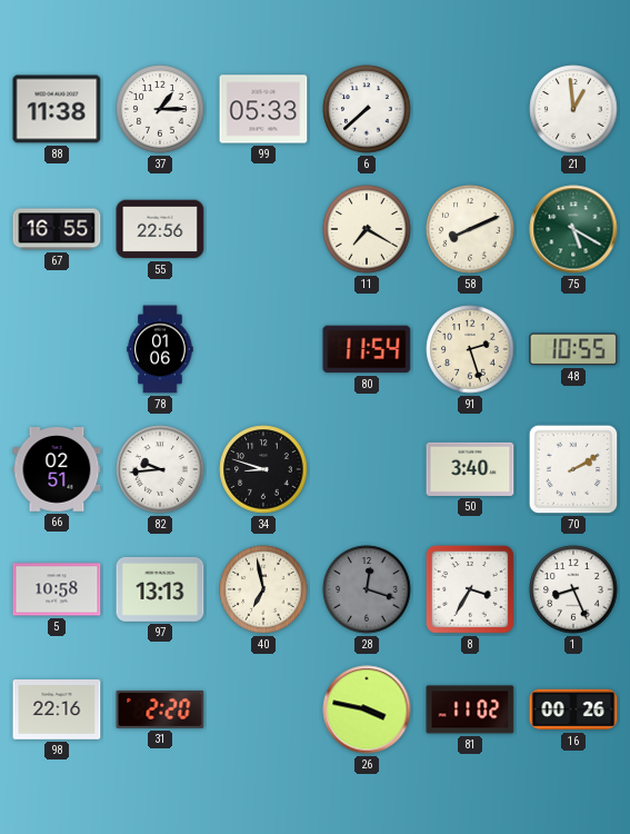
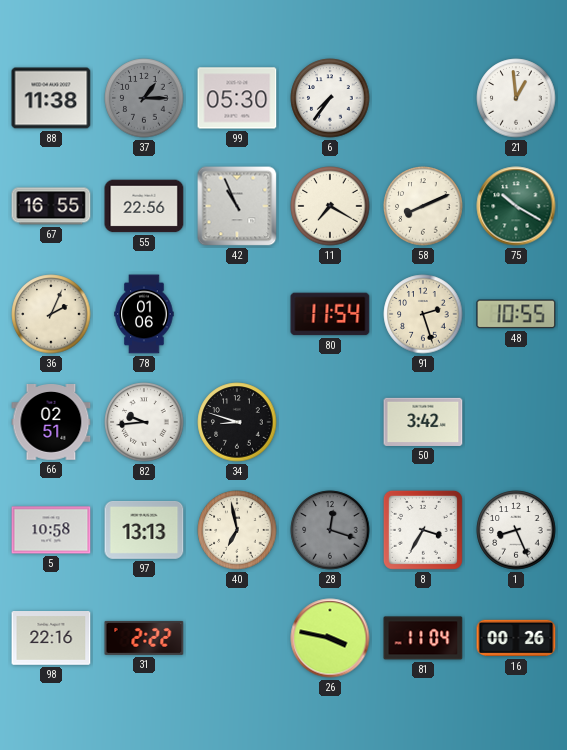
37 dial: white -> grey (144, 98)
99: 05:33 -> 05:30 (237, 98)
6: 7:38 -> 7:36 (330, 98)
42: none -> 10:56 (237, 206)
75: 5:20 -> 10:20 (516, 206)
36: none -> 2:04 (51, 314)
50: 3:40 -> 3:42 (423, 422)
70: 2:10 -> none (573, 469)
31: 2:20 -> 2:22 (144, 638)
81: 11:02 -> 11:04 (423, 638)
